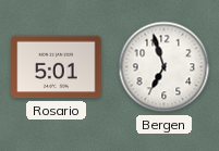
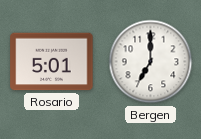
Bergen: 6:57 -> 7:00 (151, 62)
